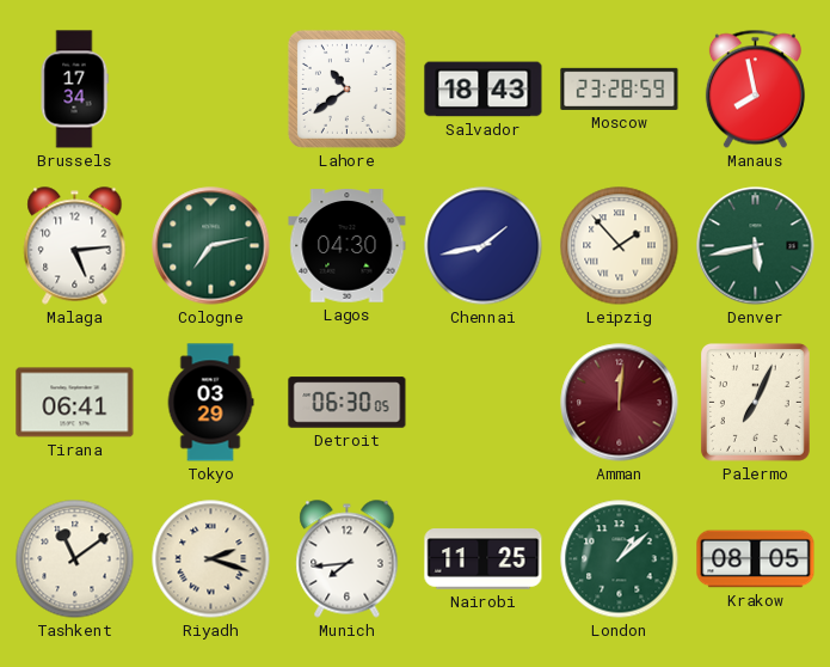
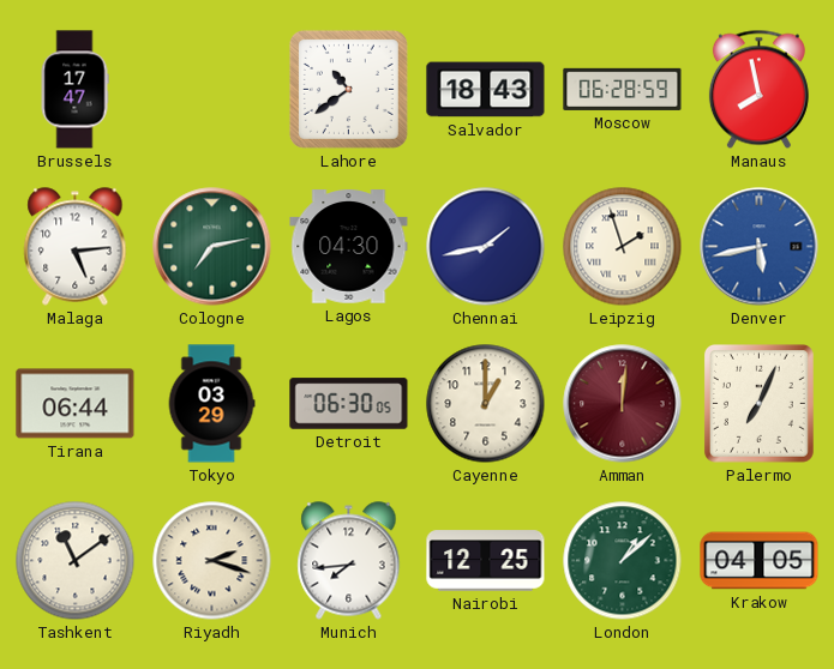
Brussels: 17:34 -> 17:47 (74, 90)
Moscow: 23:28 -> 06:28 (623, 89)
Leipzig: 1:53 -> 1:57 (623, 247)
Denver dial: green -> blue (760, 247)
Tirana: 06:41 -> 06:44 (76, 404)
Cayenne: none -> 1:00 (486, 404)
Nairobi: 11:25 -> 12:25 (486, 561)
Krakow: 08:05 -> 04:05 (760, 561)
